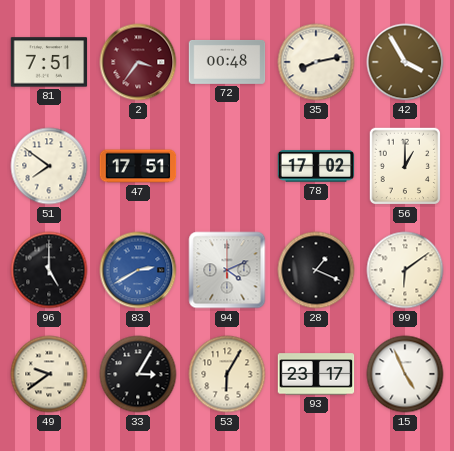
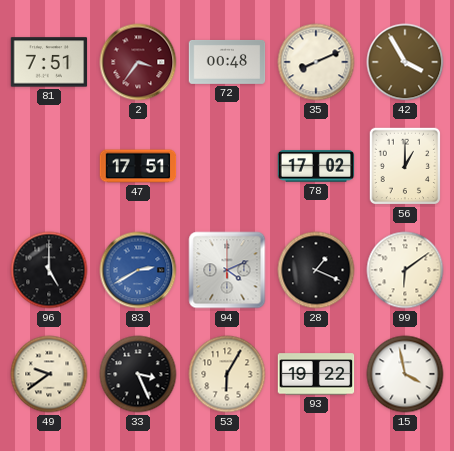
35: 8:13 -> 8:11 (316, 62)
51: 7:51 -> none (49, 166)
33: 3:05 -> 3:26 (138, 374)
93: 23:17 -> 19:22 (316, 374)
15: 4:56 -> 3:58 (405, 374)
